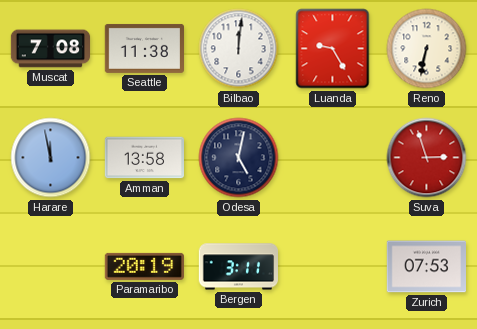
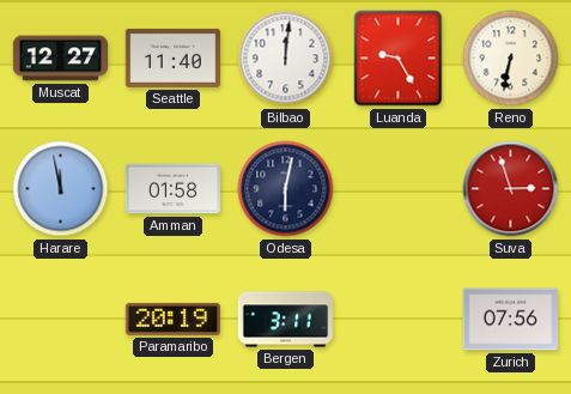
Muscat: 7:08 -> 12:27 (61, 59)
Seattle: 11:38 -> 11:40 (172, 57)
Amman: 13:58 -> 01:58 (172, 189)
Odesa: 5:02 -> 6:02 (286, 189)
Zurich: 07:53 -> 07:56 (510, 320)
